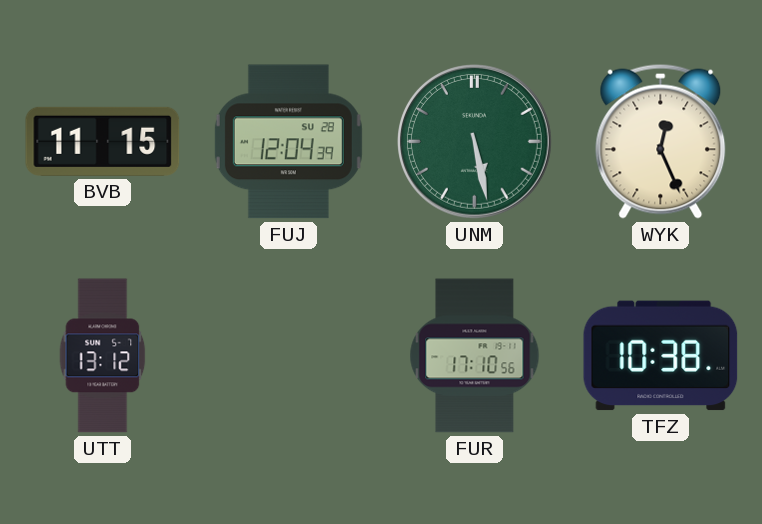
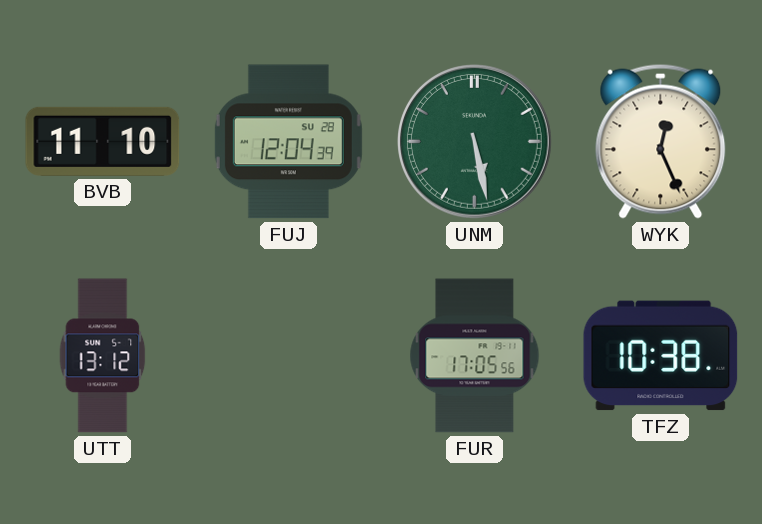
BVB: 11:15 -> 11:10 (103, 141)
FUR: 17:10 -> 17:05 (475, 356)
